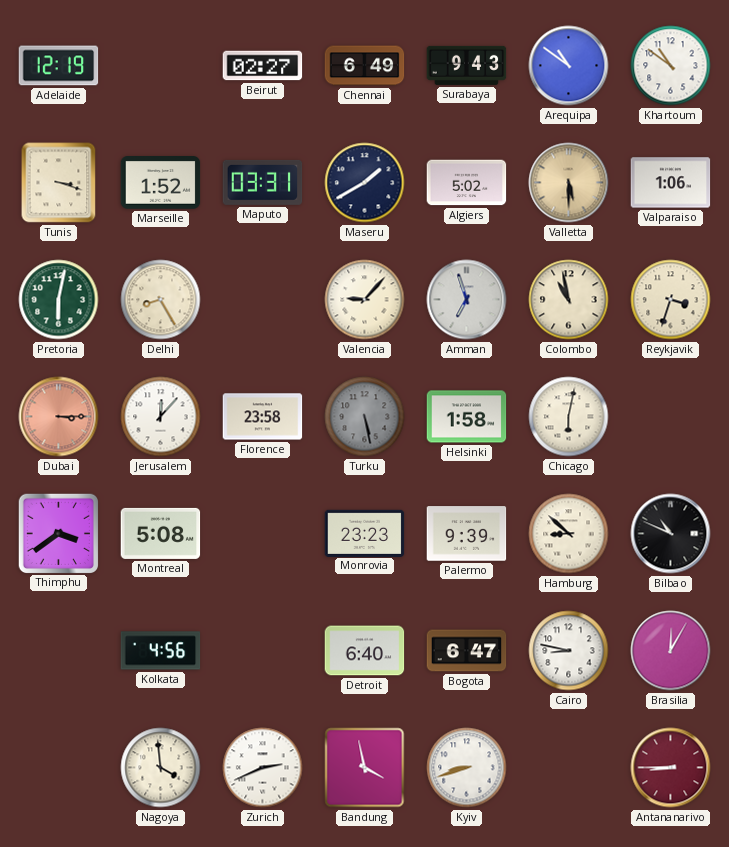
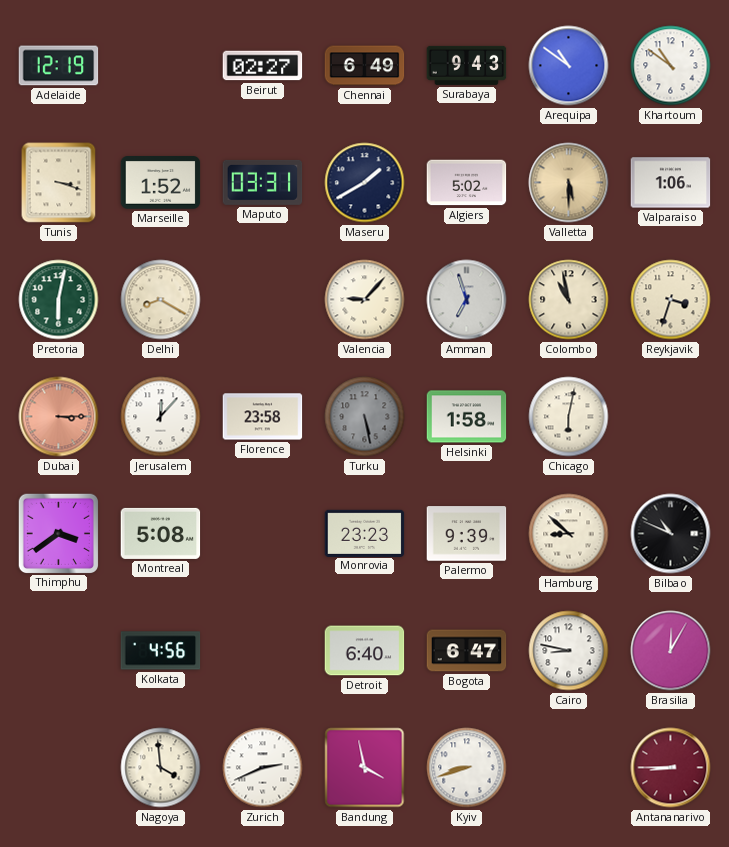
Delhi: 8:25 -> 8:20 (161, 300)
